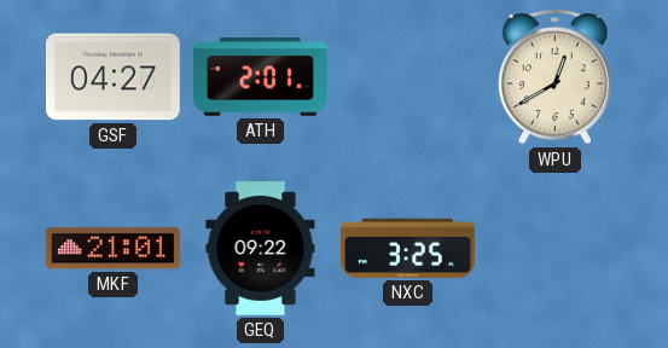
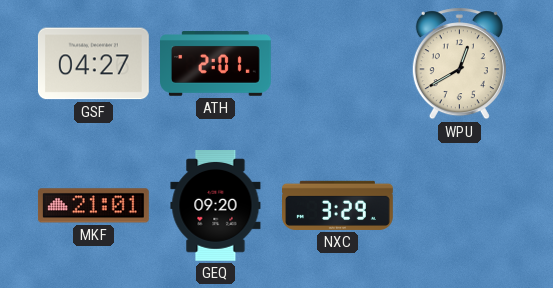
GEQ: 09:22 -> 09:20 (216, 206)
NXC: 3:25 -> 3:29 (338, 205)
